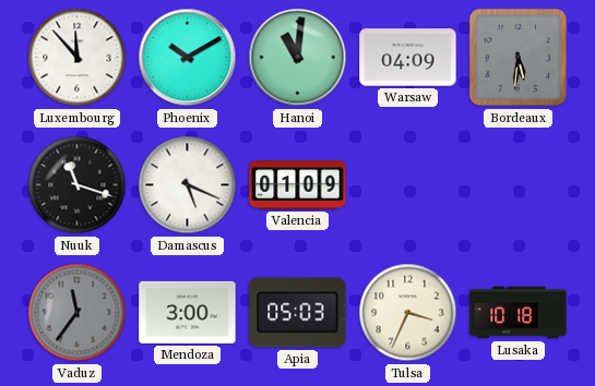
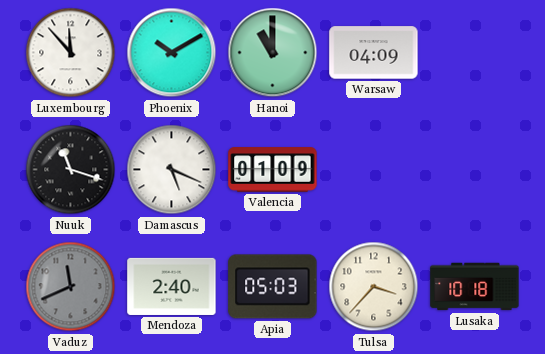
Hanoi: 11:01 -> 11:00 (273, 53)
Bordeaux: 5:31 -> none (519, 58)
Vaduz: 11:36 -> 11:41 (71, 287)
Mendoza: 3:00 -> 2:40 (172, 286)
Tulsa: 3:34 -> 3:37 (374, 287)
